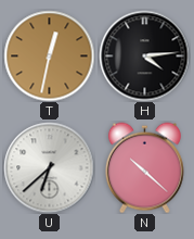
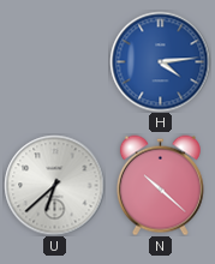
T: 12:32 -> none (49, 55)
H dial: black -> blue (160, 61)
